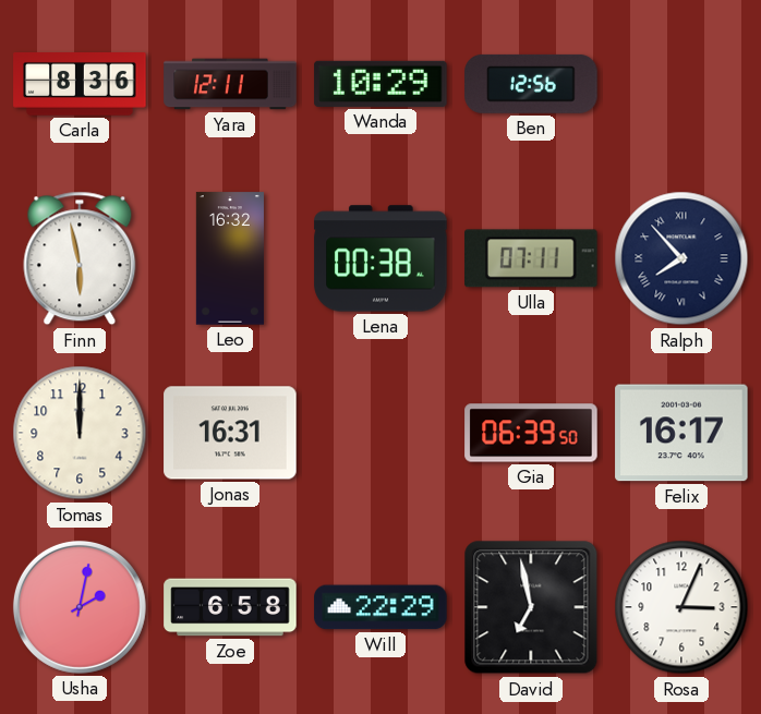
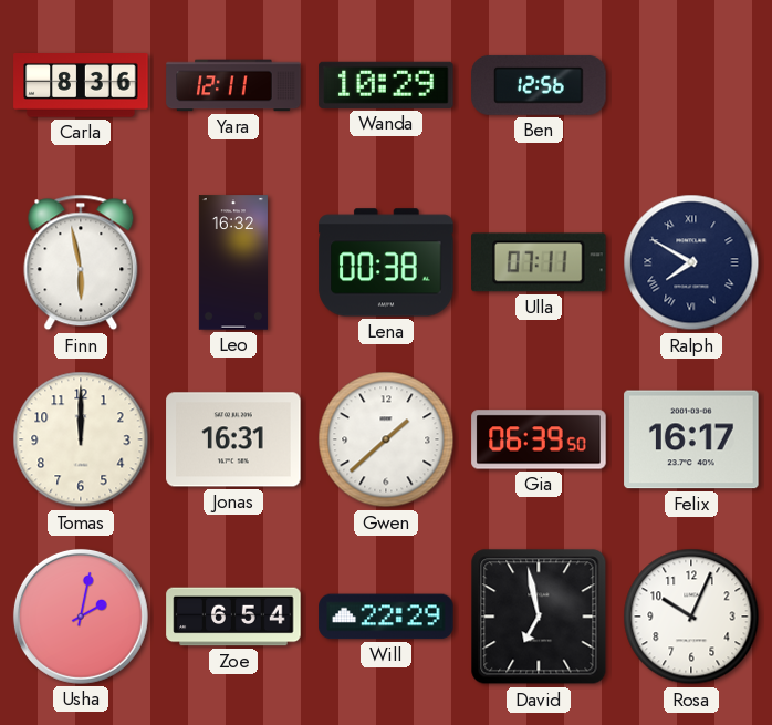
Ralph: 7:53 -> 7:50 (691, 262)
Gwen: none -> 1:38 (386, 439)
Zoe: 6:58 -> 6:54 (233, 617)
Rosa: 3:04 -> 10:04 (691, 617)
